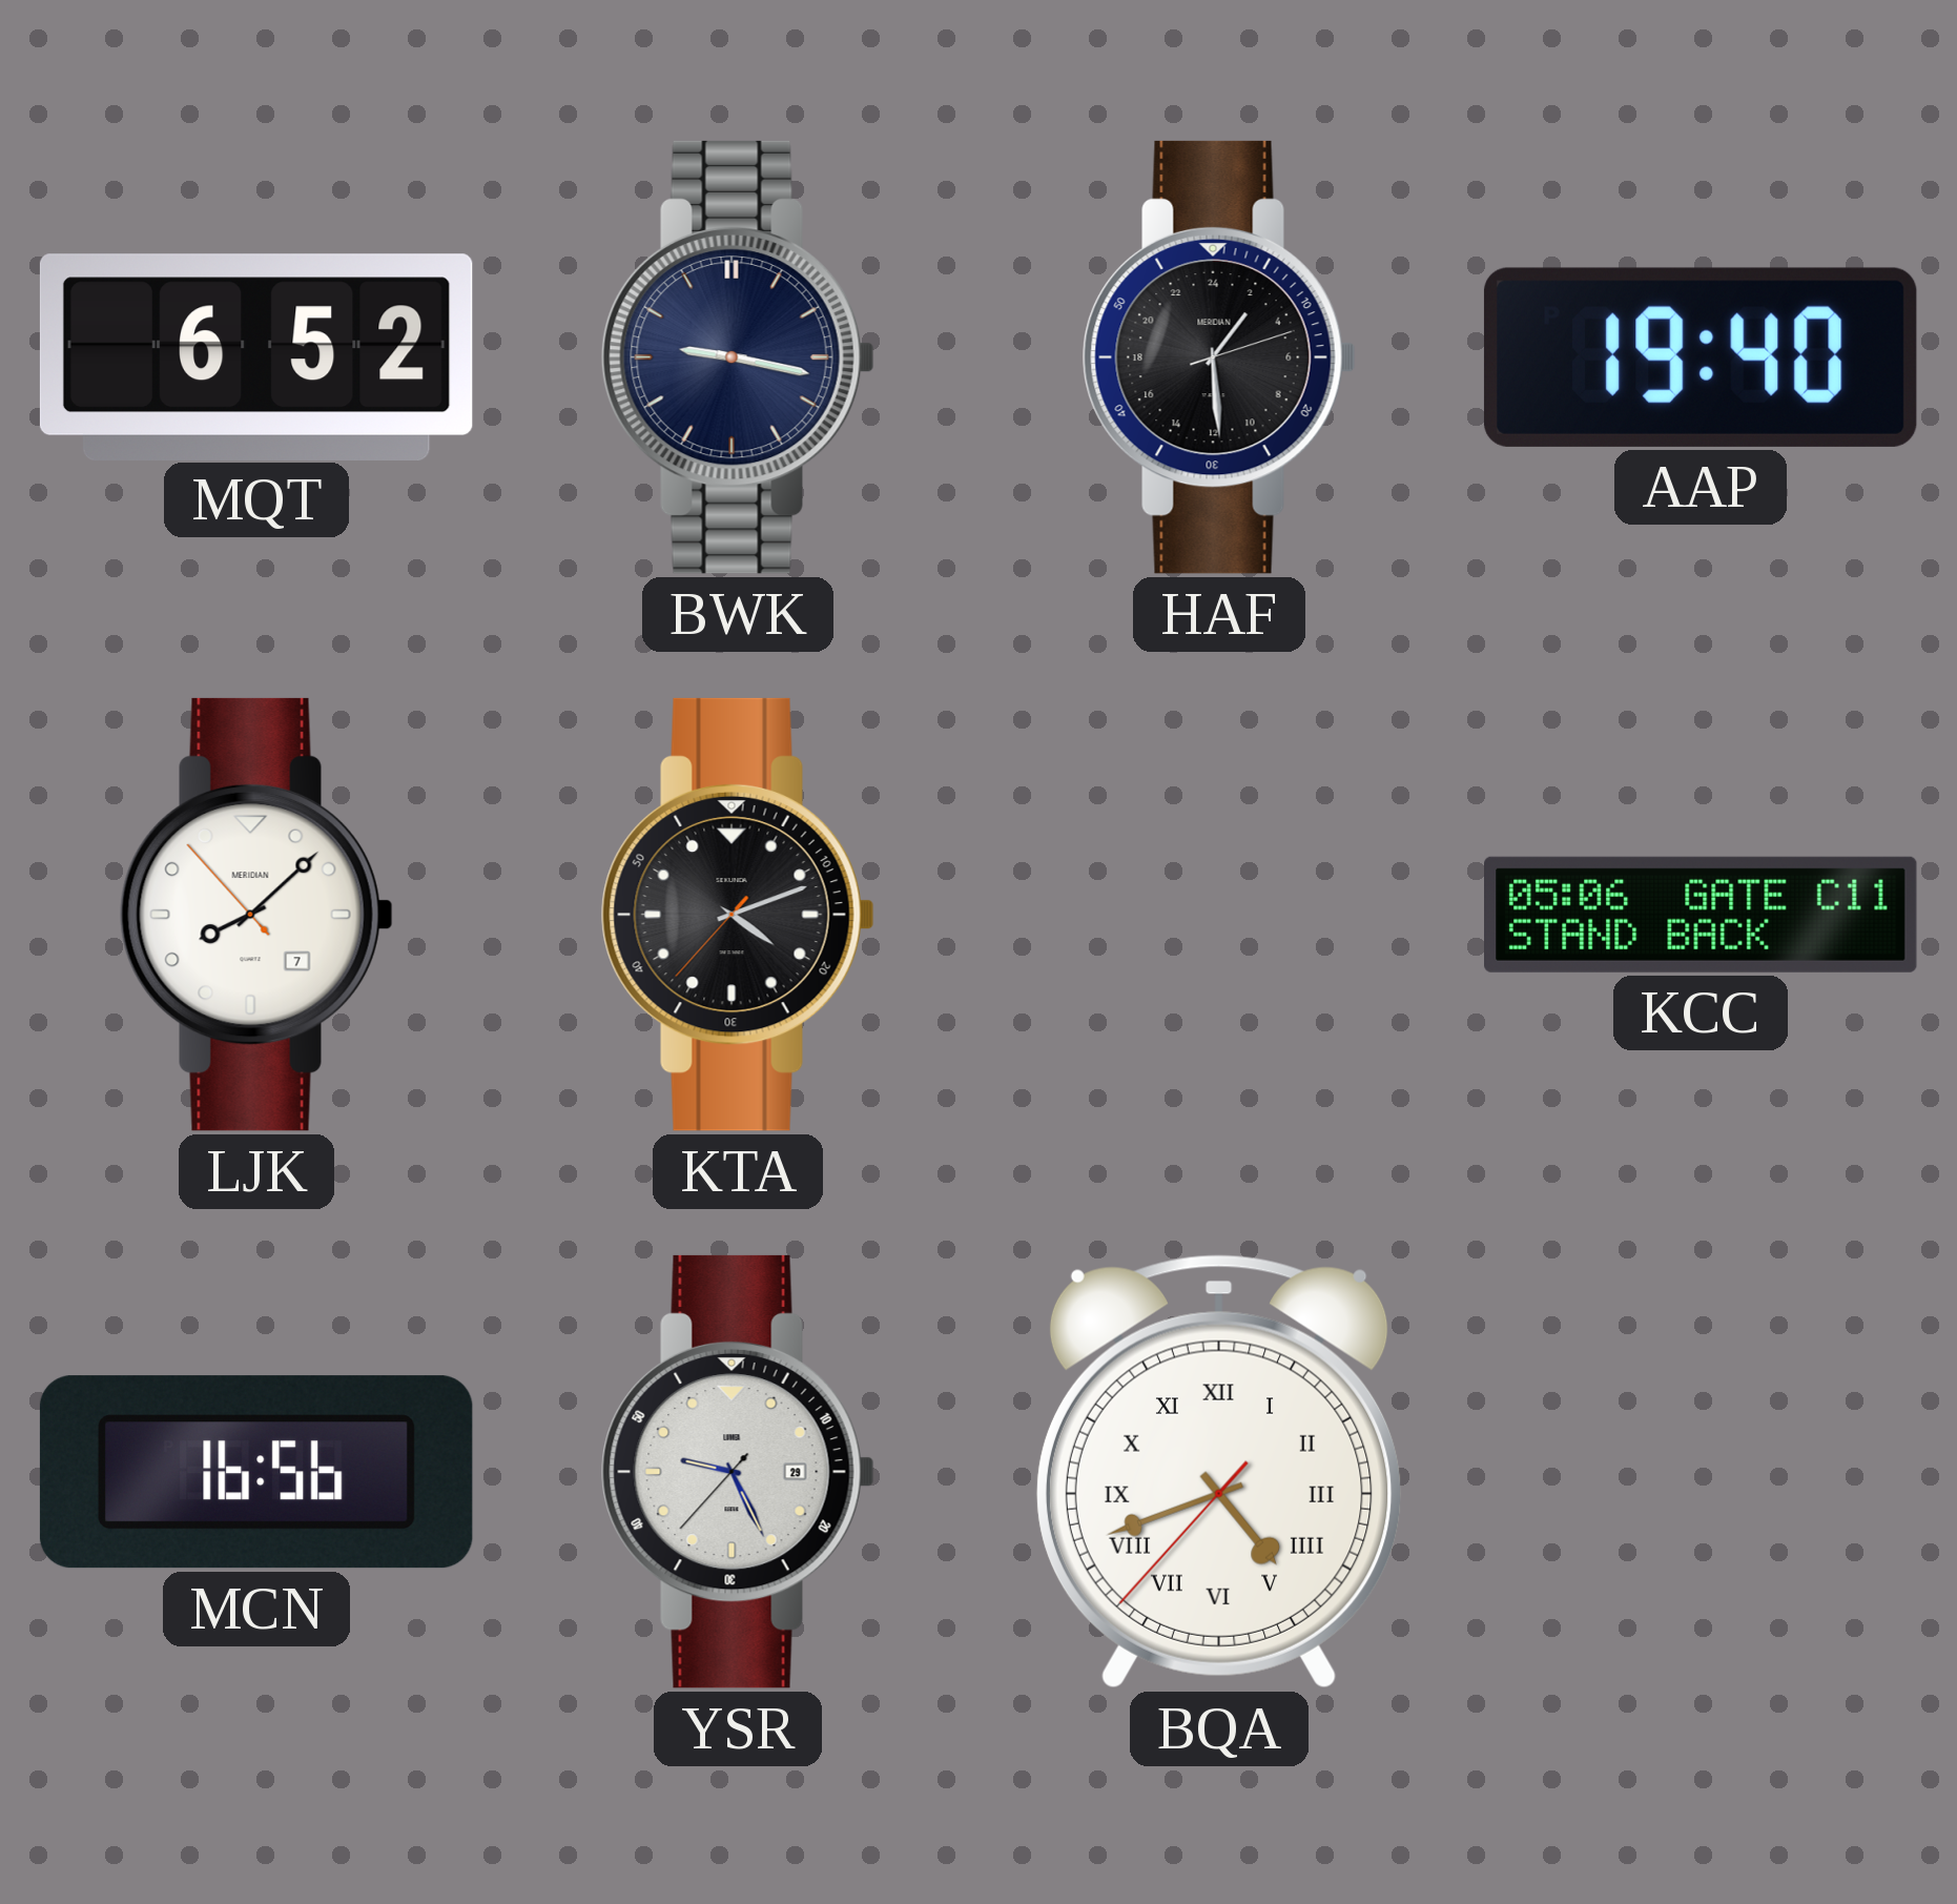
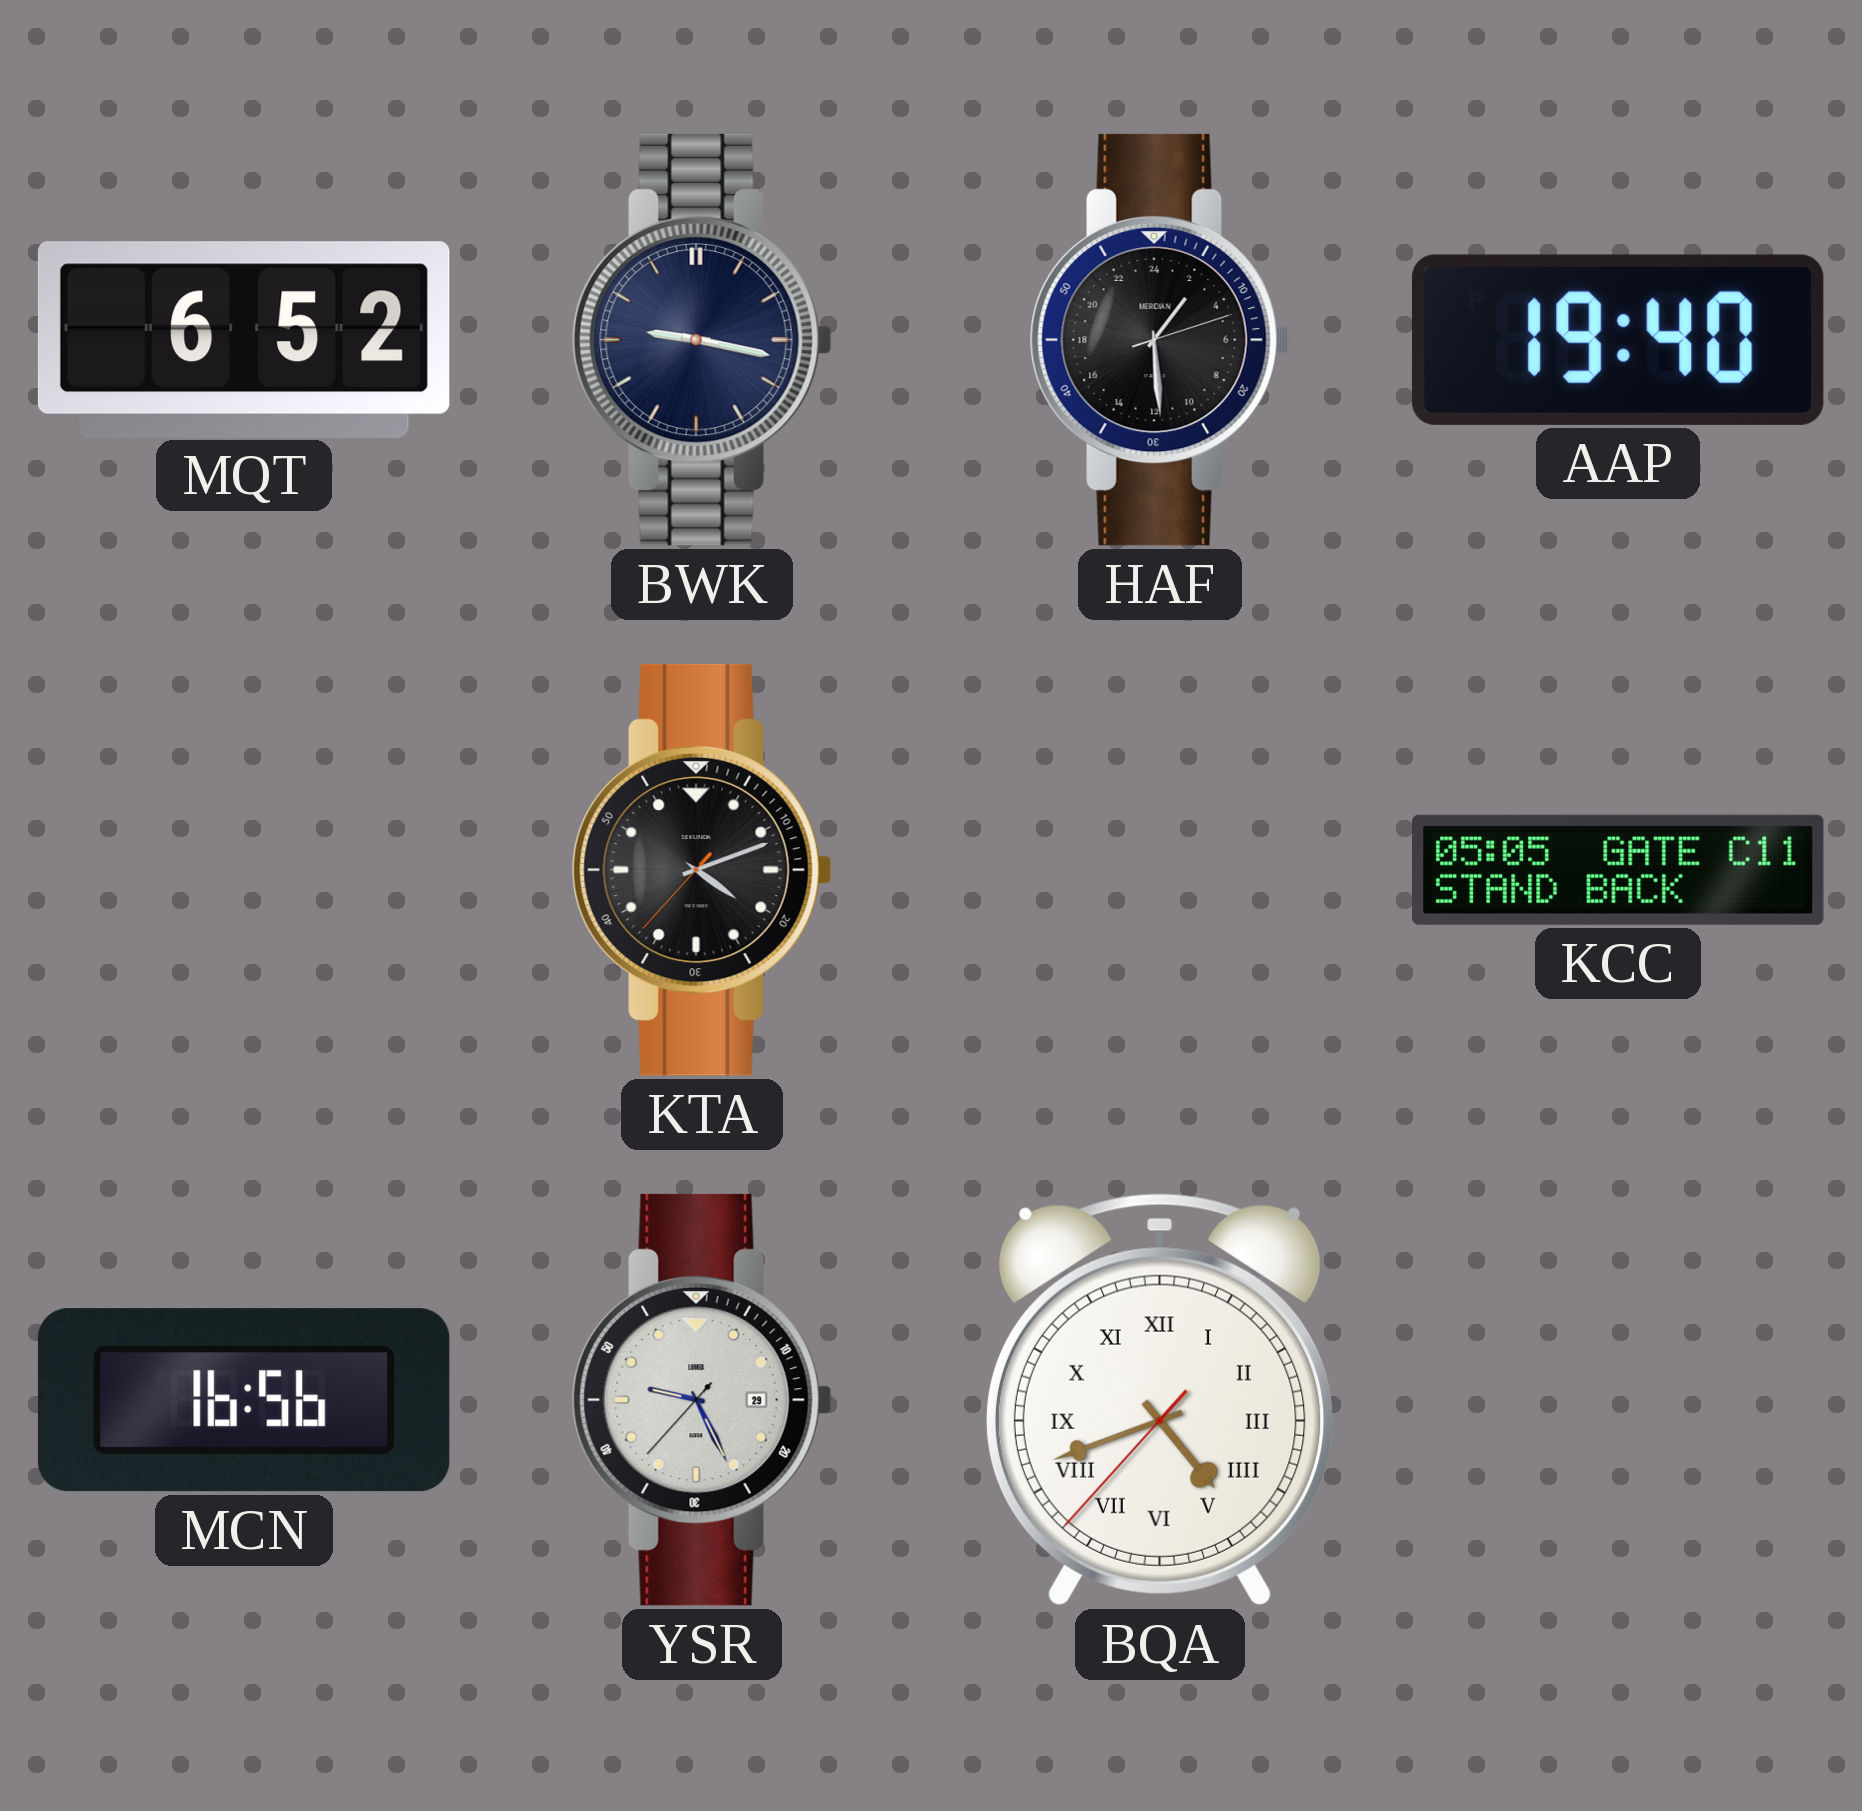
LJK: 8:07 -> none (256, 915)
KCC: 05:06 -> 05:05 (1619, 870)
